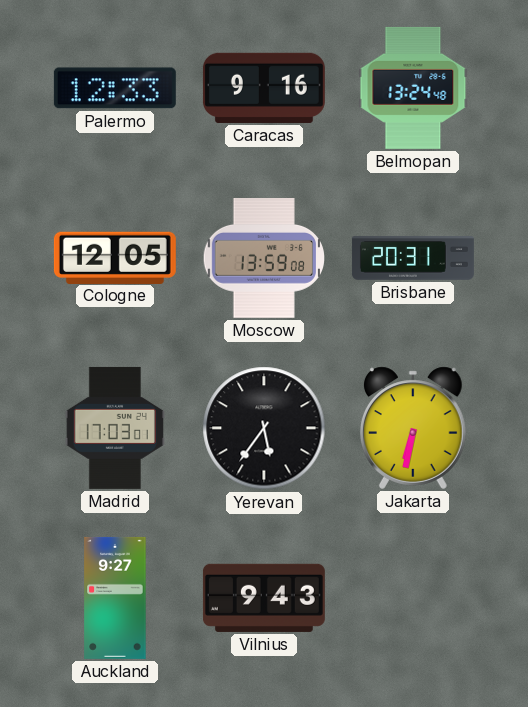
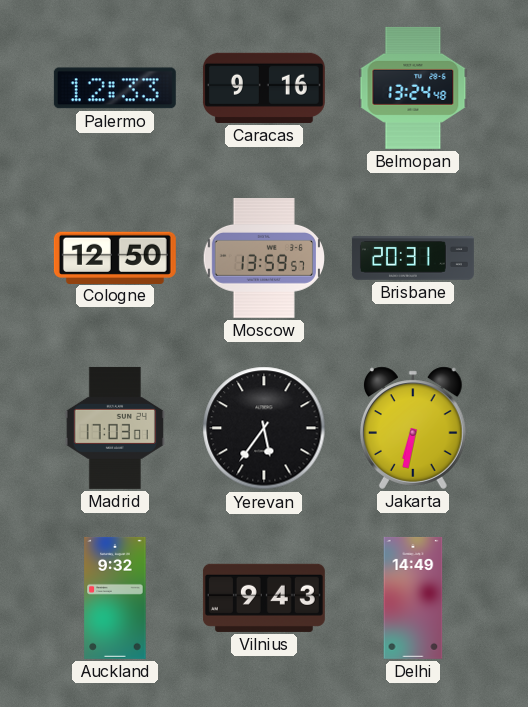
Cologne: 12:05 -> 12:50 (115, 257)
Moscow: 13:59:08 -> 13:59:57 (263, 259)
Auckland: 9:27 -> 9:32 (115, 598)
Delhi: none -> 14:49 (413, 598)
